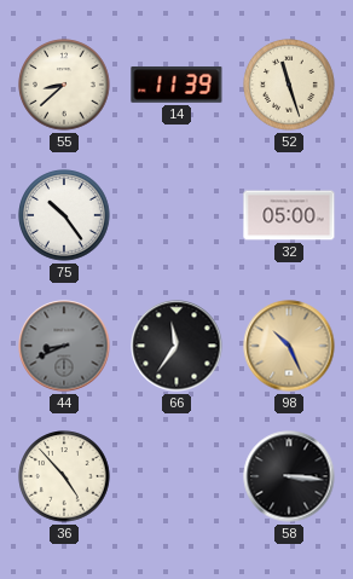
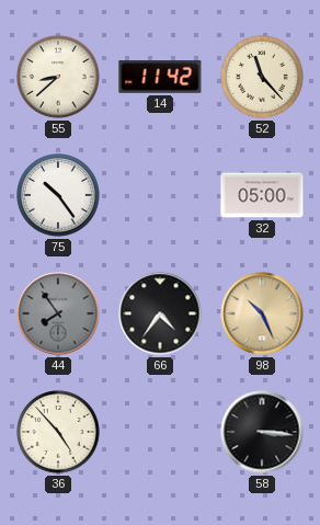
14: 11:39 -> 11:42 (160, 77)
52: 11:27 -> 11:23 (262, 77)
44: 8:41 -> 7:54 (58, 313)
66: 11:36 -> 4:36 (160, 313)
